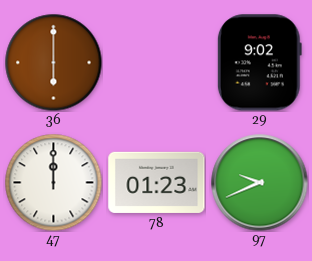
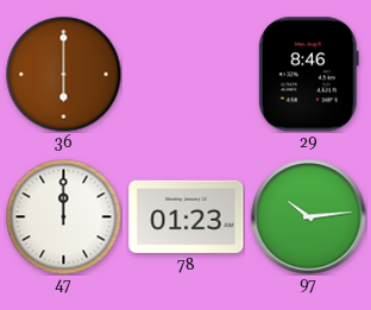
29: 9:02 -> 8:46 (308, 75)
97: 9:41 -> 10:14 (309, 217)
